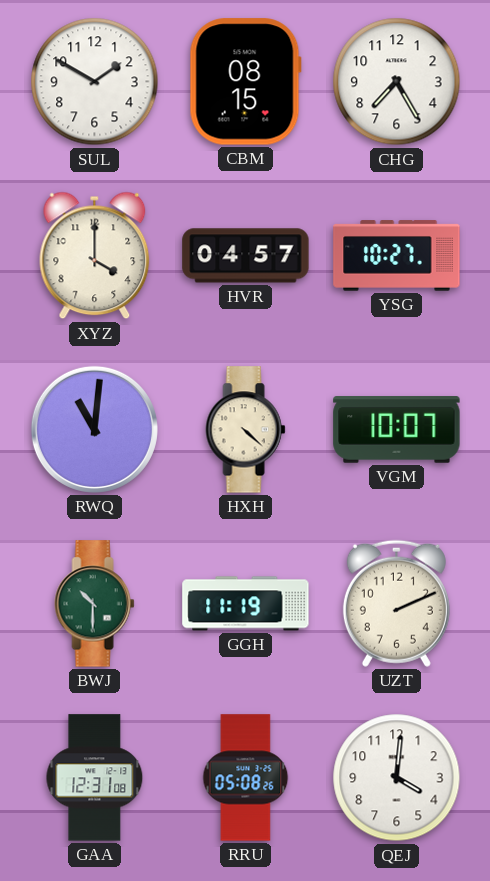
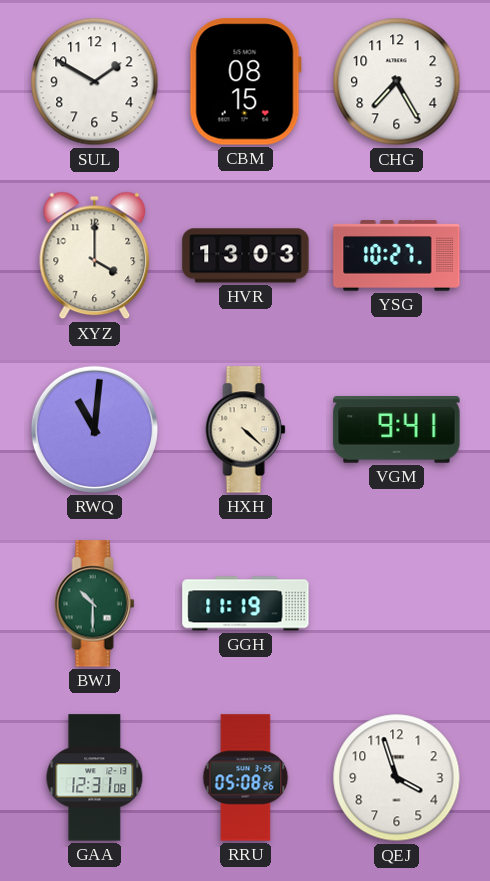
HVR: 04:57 -> 13:03 (246, 256)
VGM: 10:07 -> 9:41 (397, 430)
UZT: 2:11 -> none (396, 603)
QEJ: 4:01 -> 3:57 (397, 778)
